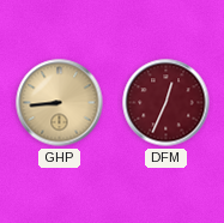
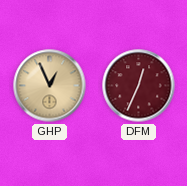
GHP: 8:44 -> 12:56 (50, 86)
